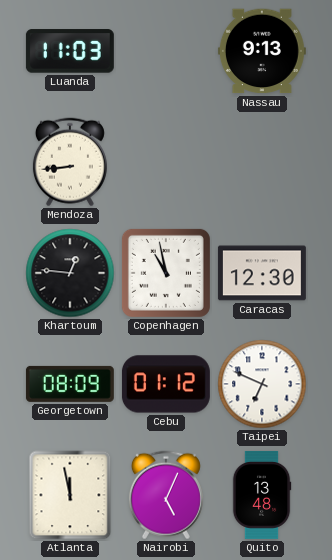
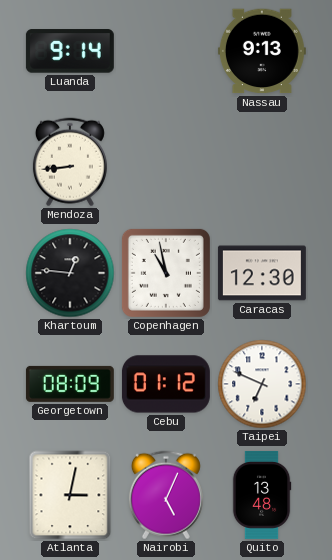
Luanda: 11:03 -> 9:14 (70, 51)
Atlanta: 11:58 -> 3:02 (70, 495)
